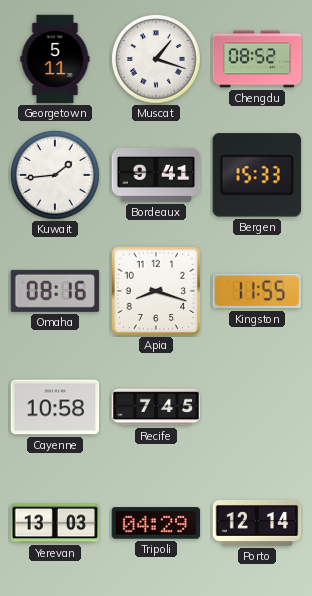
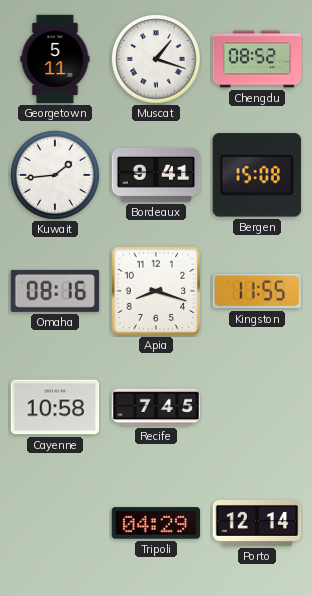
Bergen: 15:33 -> 15:08 (257, 175)
Yerevan: 13:03 -> none (55, 523)
